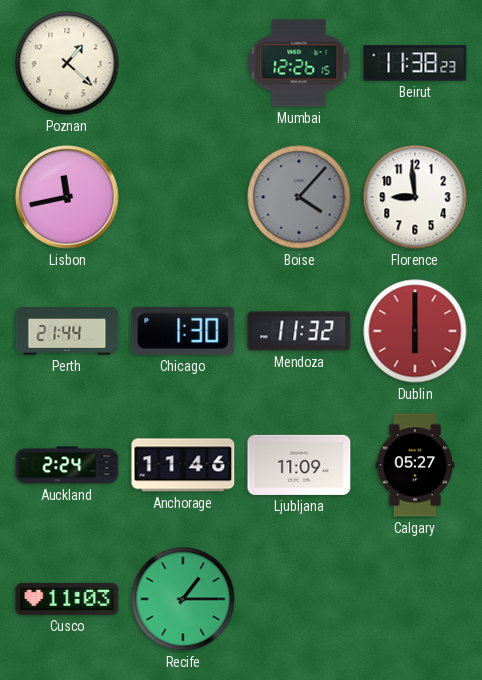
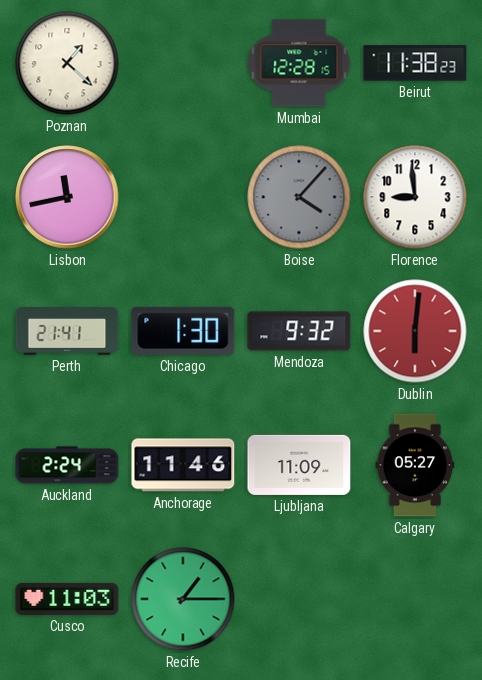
Mumbai: 12:26 -> 12:28 (299, 63)
Perth: 21:44 -> 21:41 (67, 331)
Mendoza: 11:32 -> 9:32 (299, 331)
Dublin: 6:00 -> 6:01 (415, 331)
